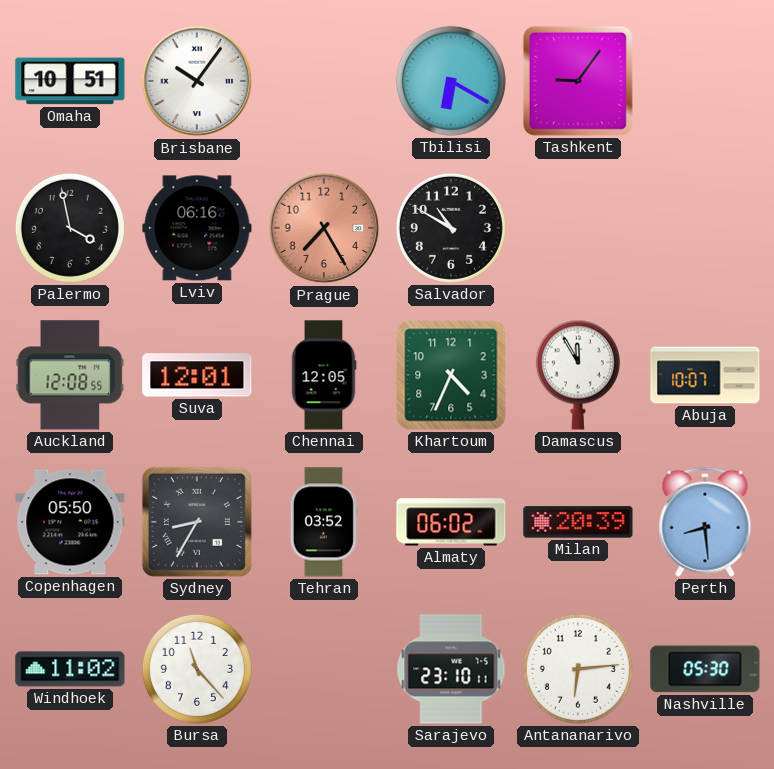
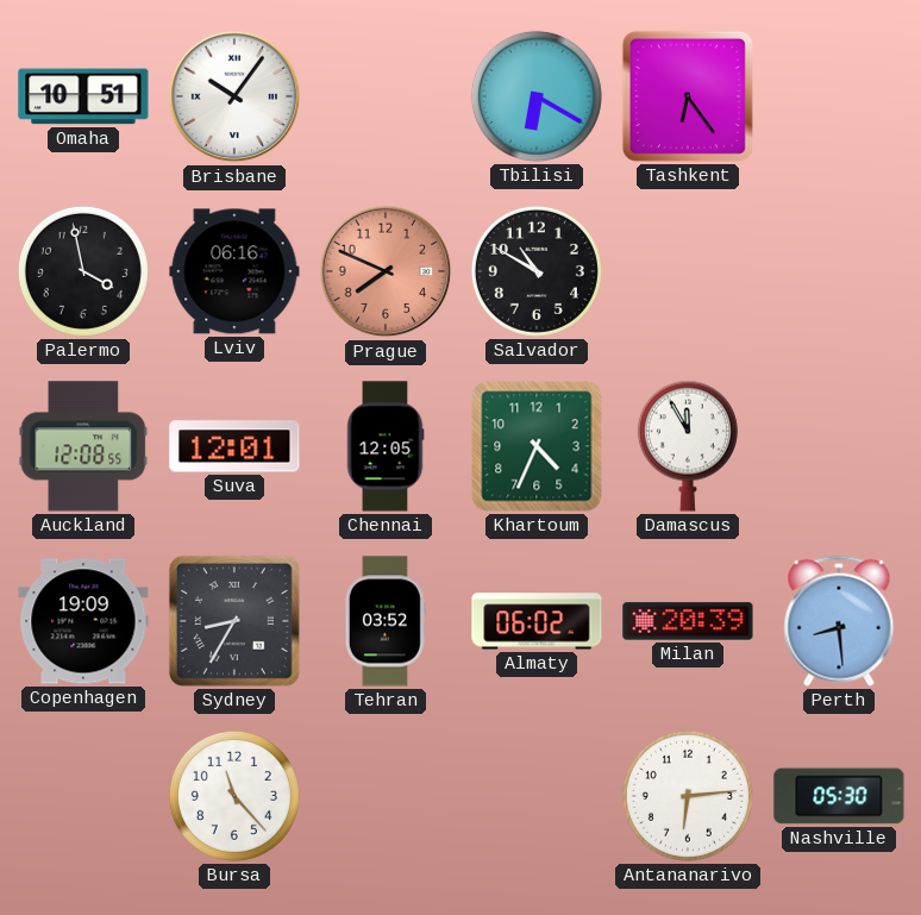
Tashkent: 9:06 -> 6:24 (688, 96)
Prague: 7:25 -> 7:49 (386, 271)
Abuja: 10:07 -> none (705, 375)
Copenhagen: 05:50 -> 19:09 (83, 621)
Windhoek: 11:02 -> none (70, 669)
Sarajevo: 23:10 -> none (451, 669)
